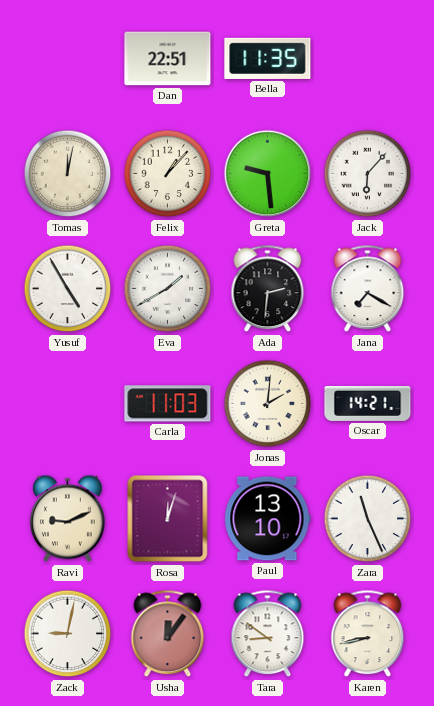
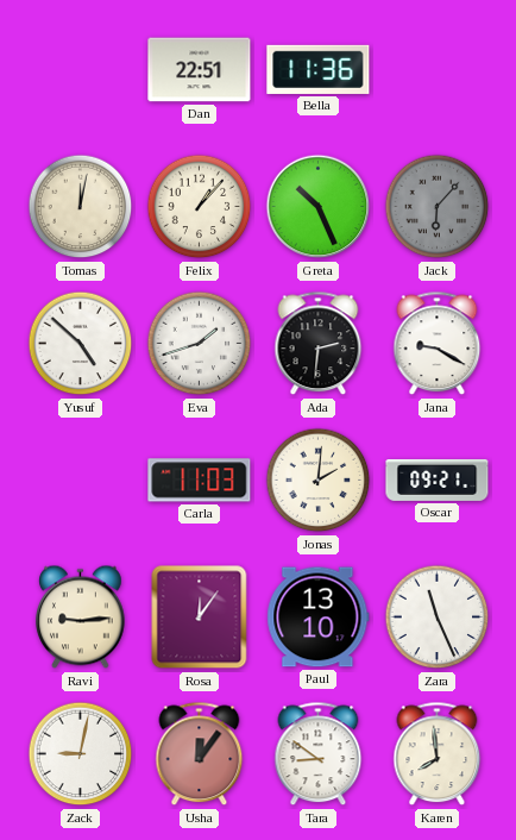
Bella: 11:35 -> 11:36 (319, 69)
Greta: 9:29 -> 10:26 (319, 207)
Jack dial: white -> grey (438, 207)
Yusuf: 4:55 -> 4:52 (81, 344)
Eva: 1:40 -> 1:42 (200, 344)
Jana: 7:20 -> 9:20 (438, 344)
Oscar: 14:21 -> 09:21 (438, 479)
Ravi: 9:11 -> 9:14 (81, 618)
Rosa: 12:03 -> 12:06 (200, 618)
Karen: 8:43 -> 7:59 (438, 754)
